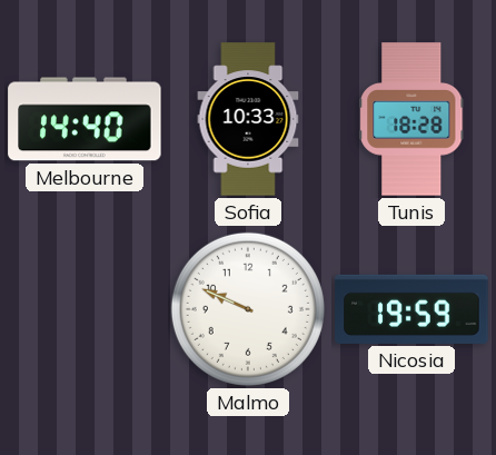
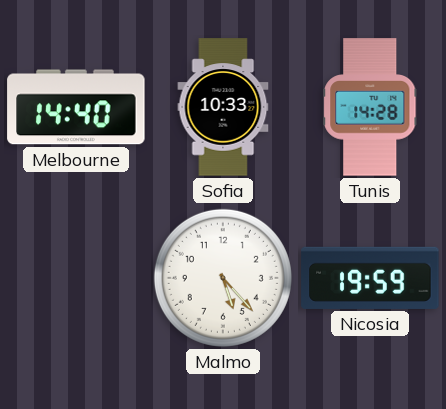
Tunis: 18:28 -> 14:28 (370, 107)
Malmo: 9:49 -> 5:23 (223, 278)
